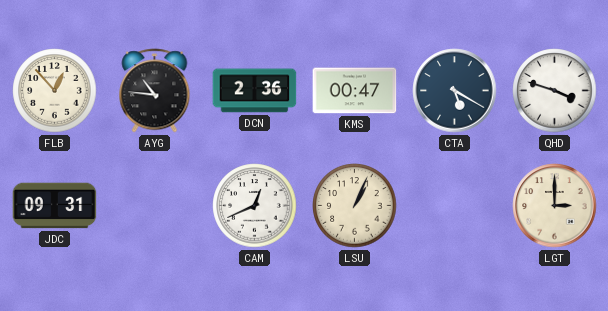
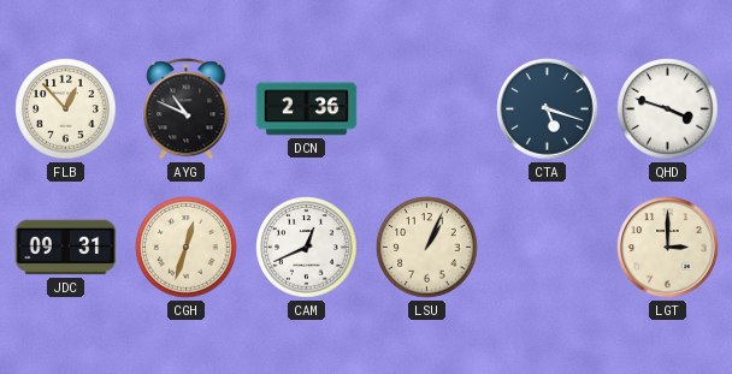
AYG: 10:46 -> 10:49 (187, 109)
KMS: 00:47 -> none (355, 91)
CTA: 5:20 -> 5:18 (548, 109)
CGH: none -> 12:33 (187, 248)
